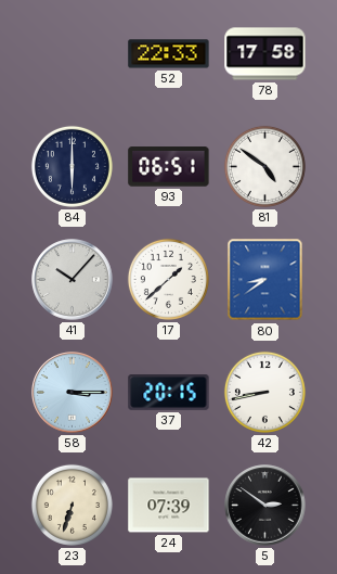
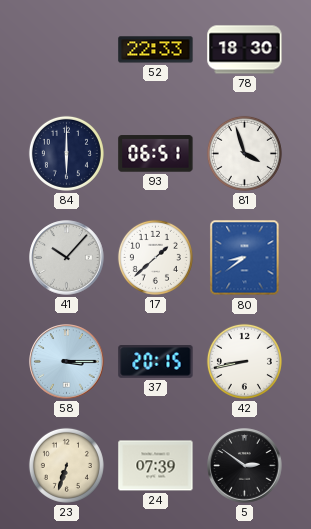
78: 17:58 -> 18:30 (245, 50)
81: 4:51 -> 3:57 (244, 153)
